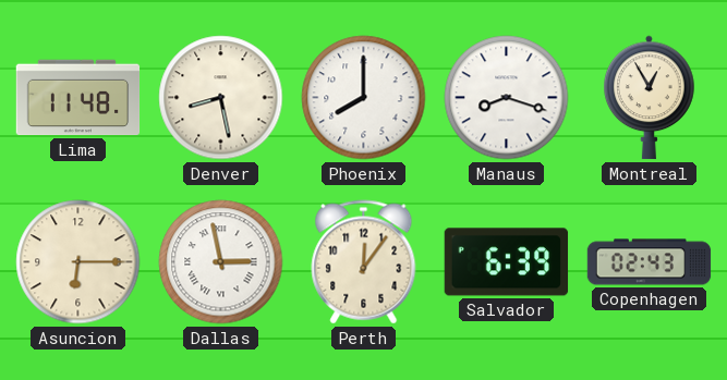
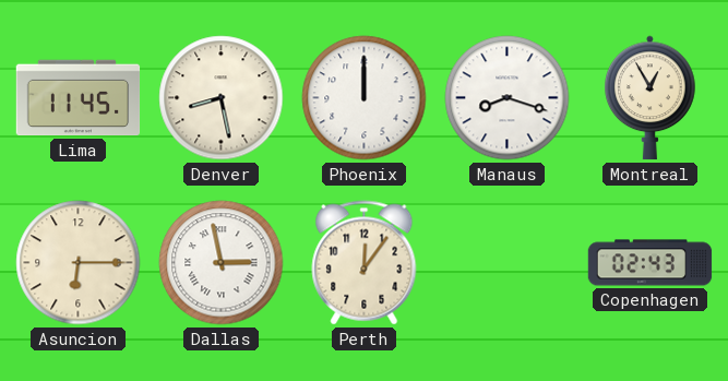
Lima: 11:48 -> 11:45 (79, 98)
Phoenix: 8:00 -> 12:00 (365, 98)
Salvador: 6:39 -> none (507, 262)
